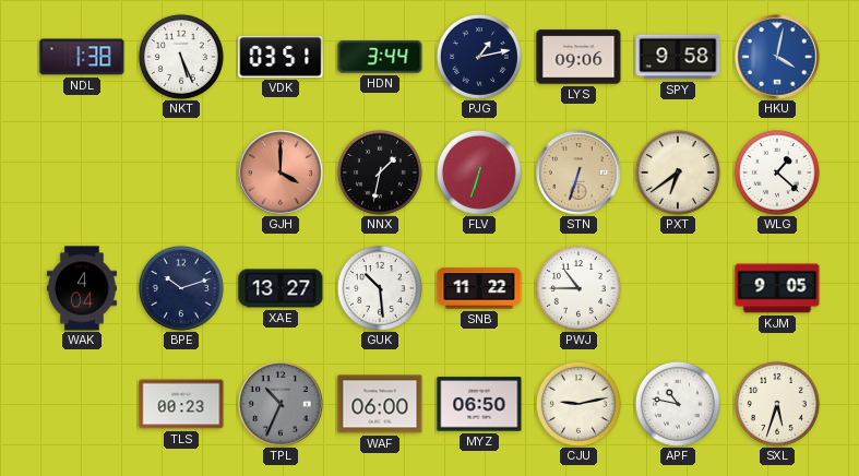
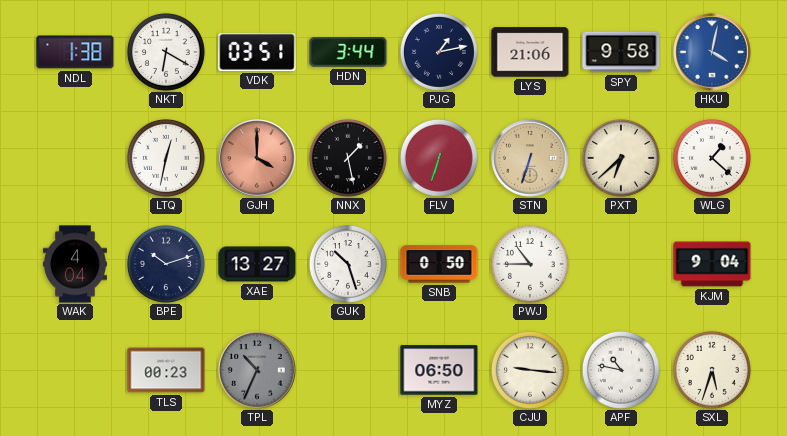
NKT: 5:26 -> 6:20 (166, 52)
LYS: 09:06 -> 21:06 (530, 52)
LTQ: none -> 12:32 (166, 158)
NNX: 1:32 -> 1:28 (348, 158)
PXT: 6:39 -> 6:38 (621, 158)
GUK: 10:29 -> 10:27 (348, 264)
SNB: 11:22 -> 0:50 (439, 264)
KJM: 9:05 -> 9:04 (712, 264)
WAF: 06:00 -> none (380, 404)
CJU: 9:13 -> 9:16 (530, 370)
